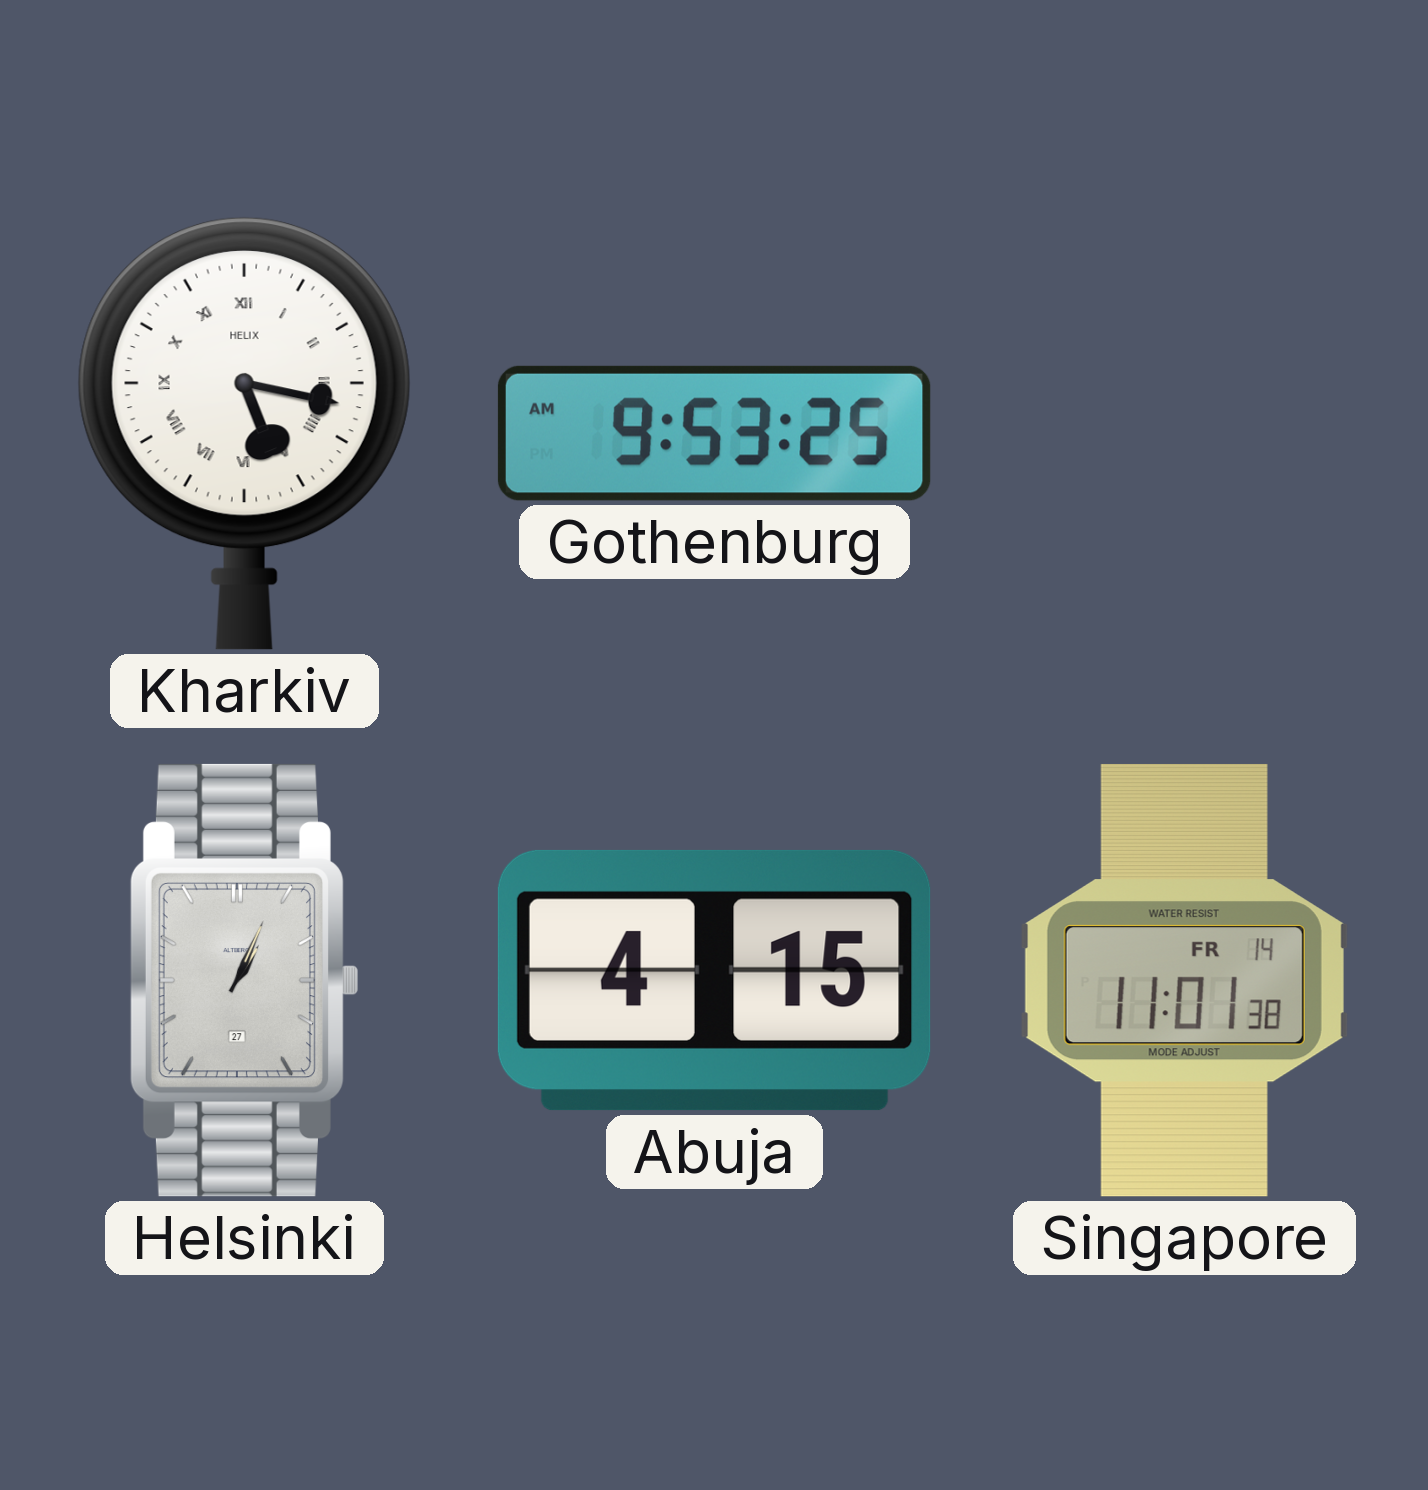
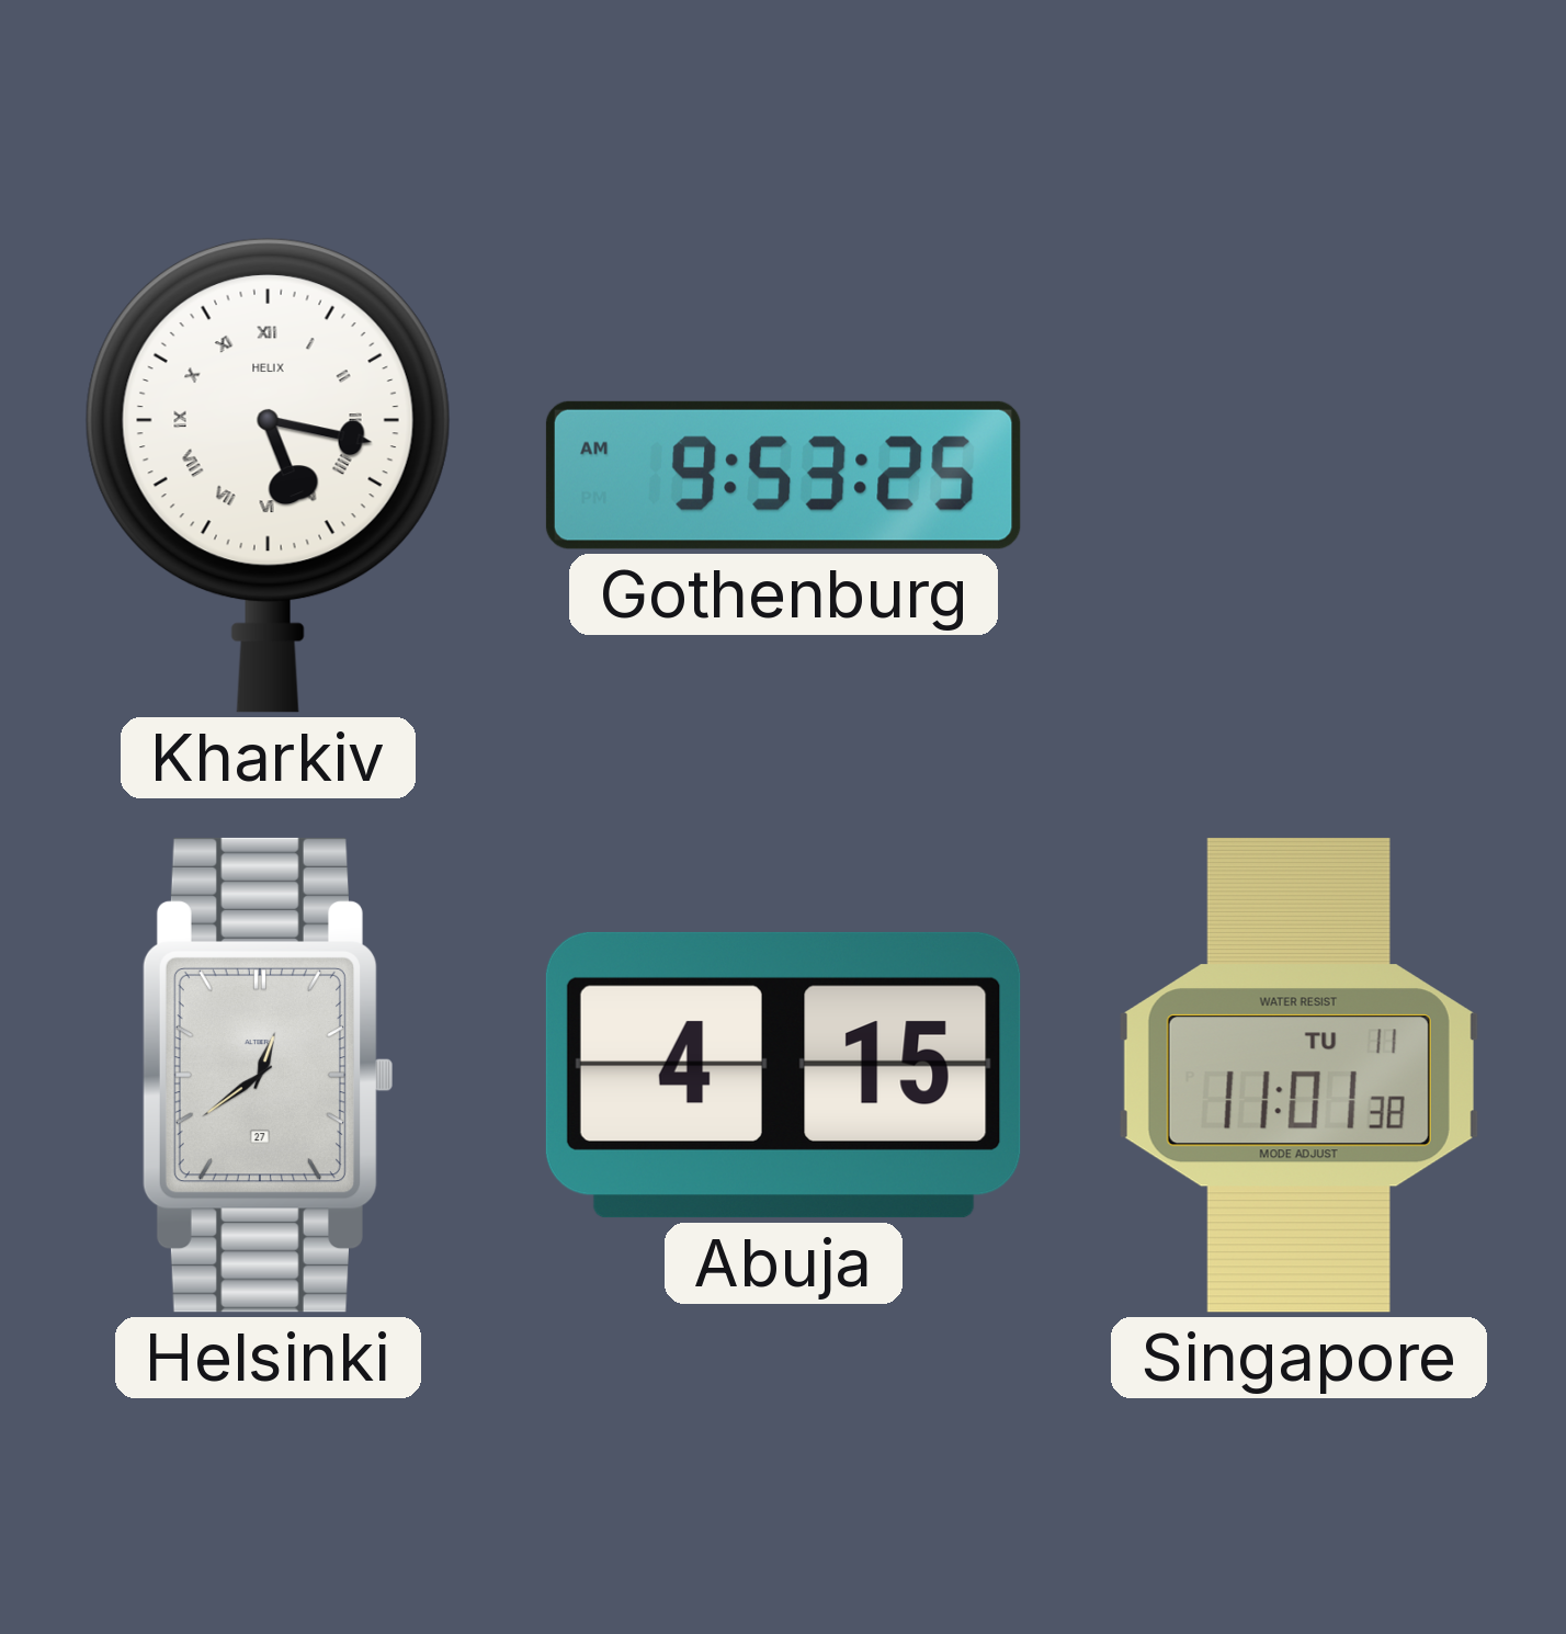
Helsinki: 1:04 -> 12:39 (266, 1075)
Singapore date: FR 14 -> TU 11 (1298, 1075)
